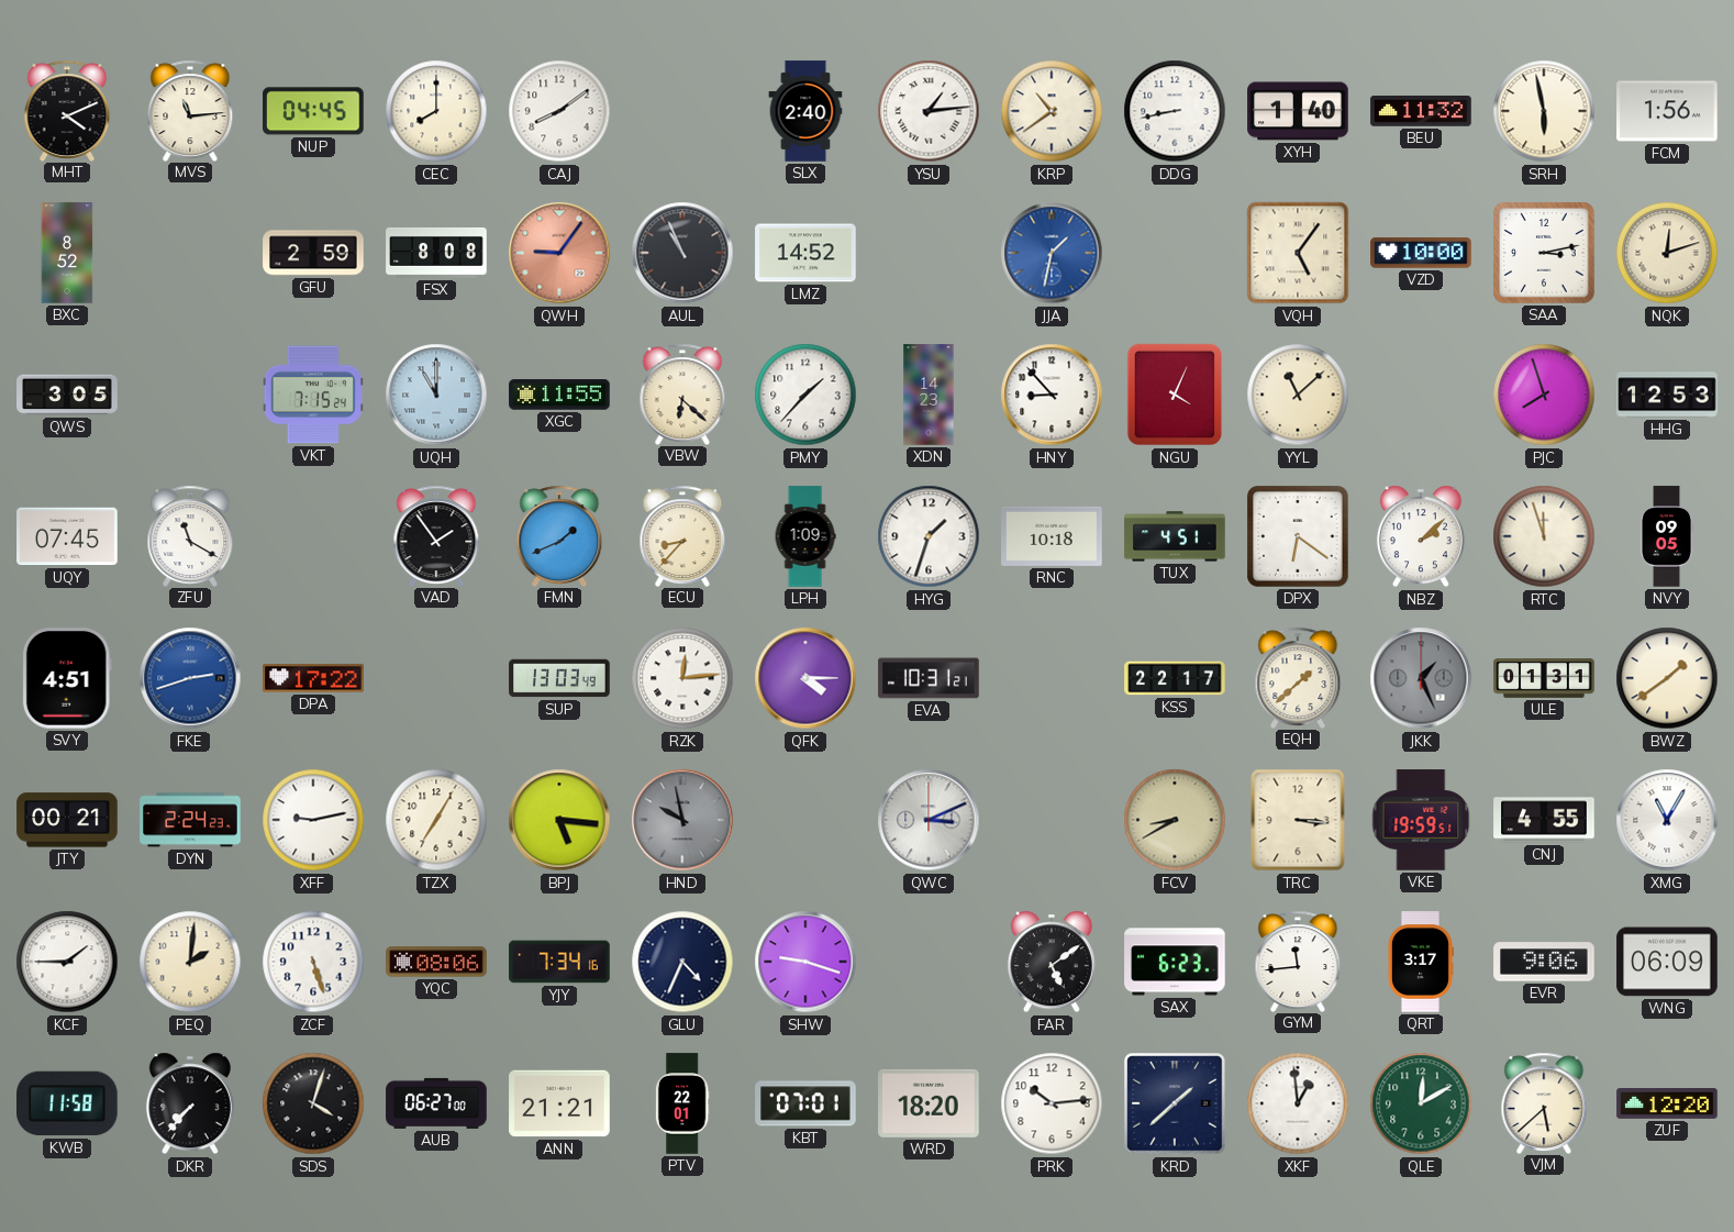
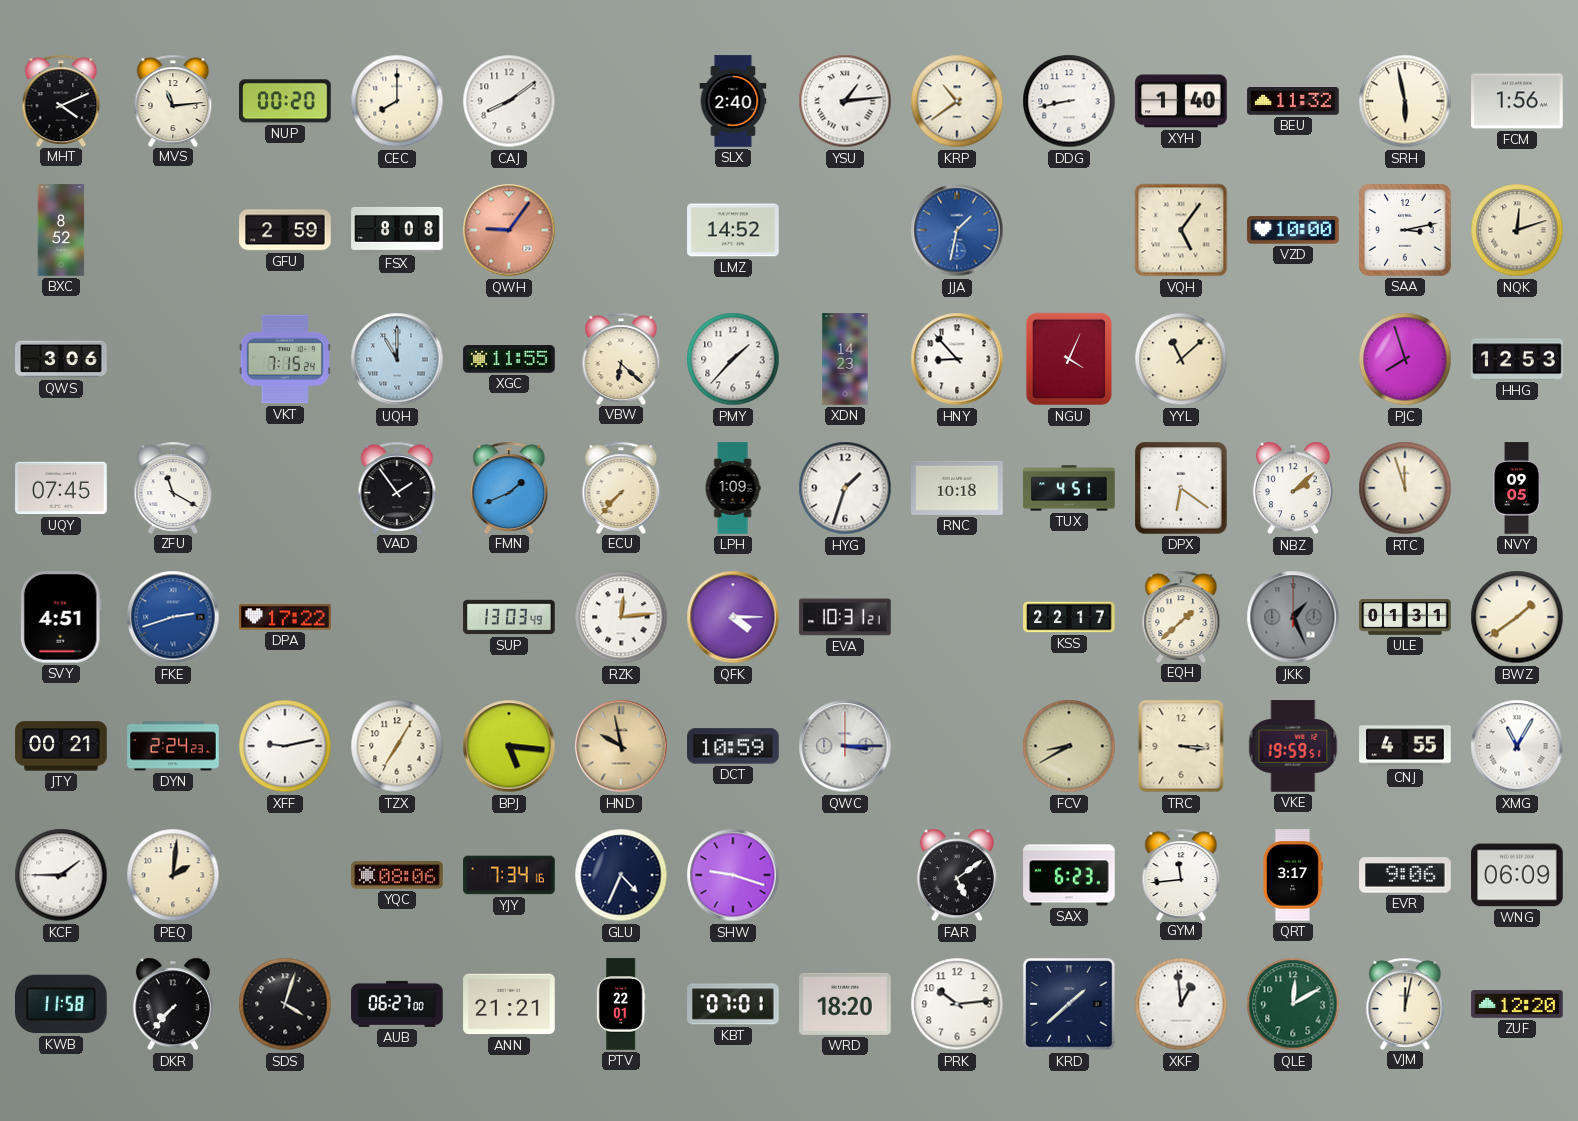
NUP: 04:45 -> 00:20 (285, 101)
AUL: 10:56 -> none (682, 253)
QWS: 3:05 -> 3:06 (61, 359)
ECU: 8:37 -> 7:37 (621, 487)
HND dial: grey -> champagne (621, 746)
DCT: none -> 10:59 (733, 746)
QWC: 3:11 -> 3:15 (845, 746)
ZCF: 5:27 -> none (313, 962)
VJM: 5:38 -> 12:02 (1405, 1003)
